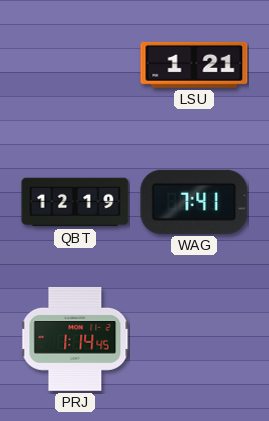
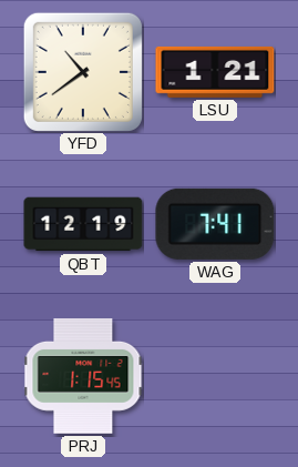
YFD: none -> 10:39 (83, 72)
PRJ: 1:14 -> 1:15 (83, 376)
